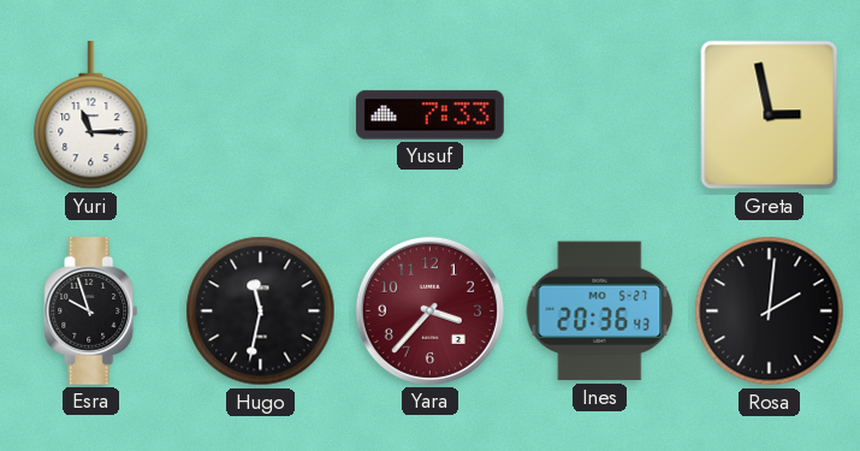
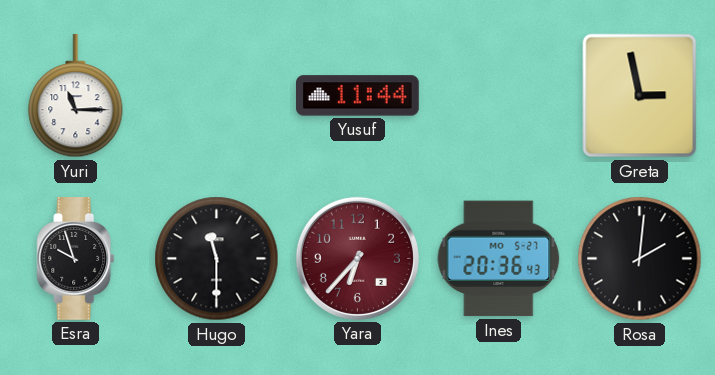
Yusuf: 7:33 -> 11:44 (358, 96)
Hugo: 11:32 -> 11:30 (217, 259)
Yara: 3:37 -> 6:37 (357, 258)
